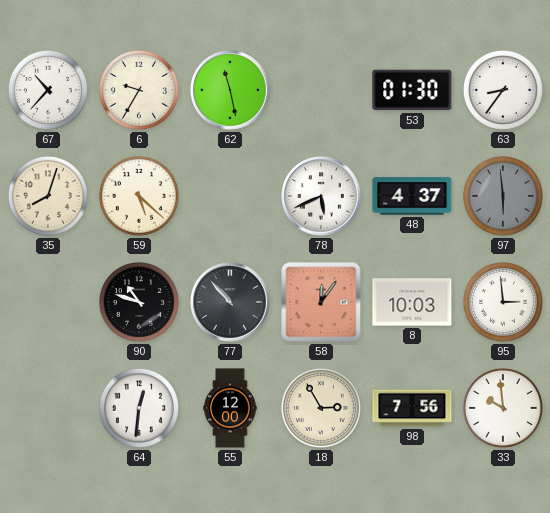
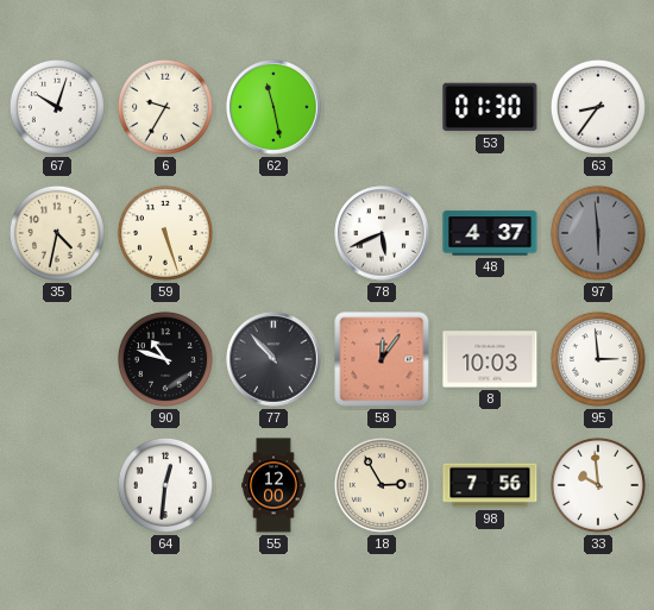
67: 10:37 -> 10:03 (57, 107)
35: 8:03 -> 4:32 (57, 233)
59: 5:22 -> 5:27 (165, 233)
